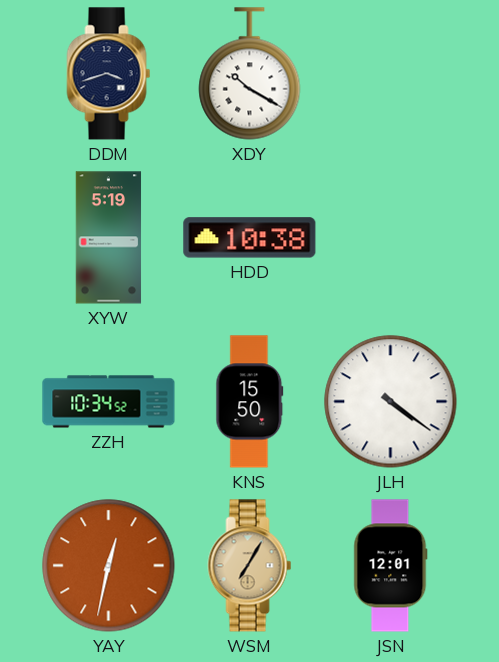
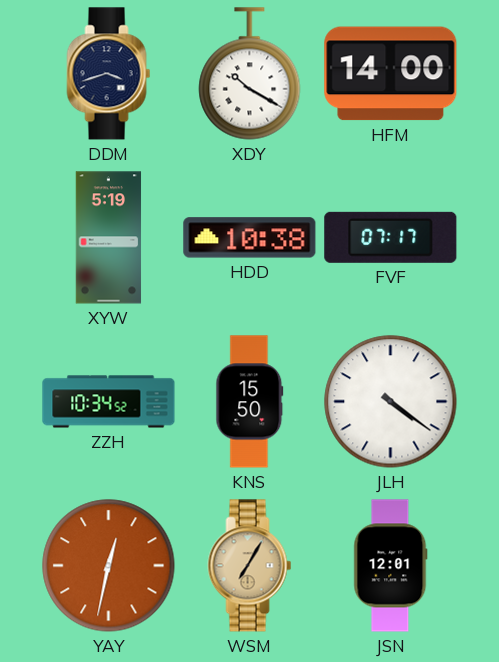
HFM: none -> 14:00 (391, 74)
FVF: none -> 07:17 (391, 237)
